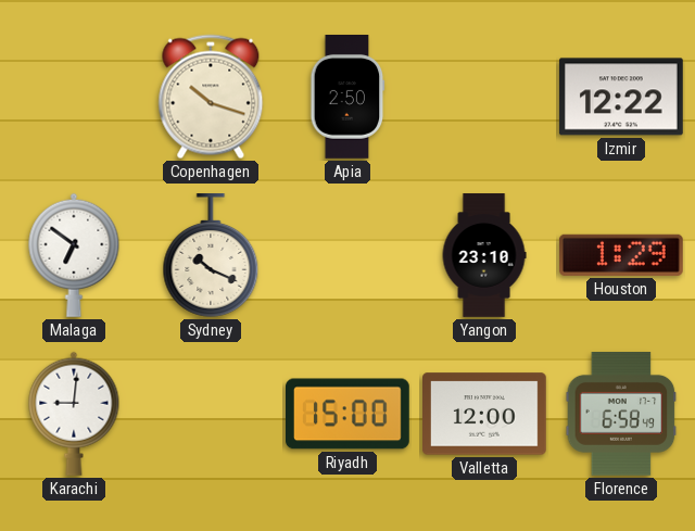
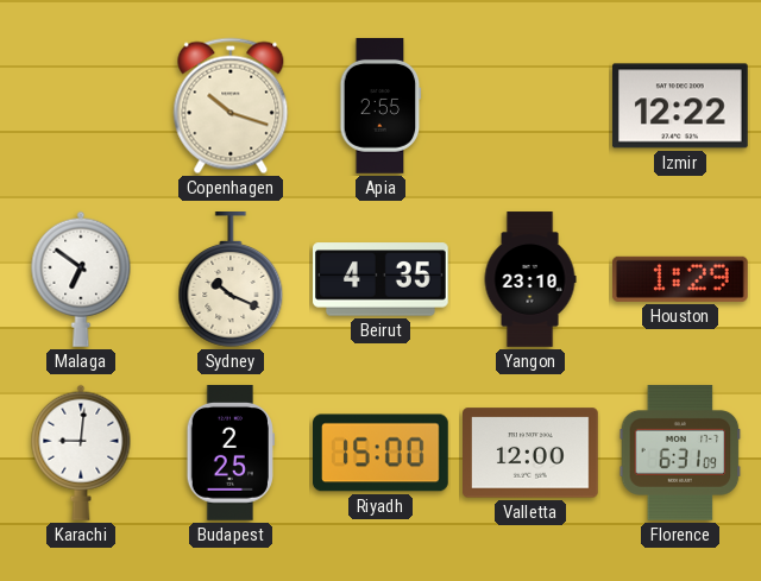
Apia: 2:50 -> 2:55 (380, 106)
Beirut: none -> 4:35 (382, 279)
Budapest: none -> 2:25 (229, 454)
Florence: 6:58 -> 6:31 (680, 454)
